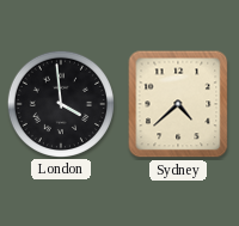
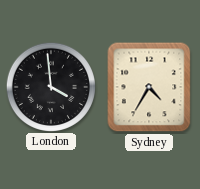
Sydney: 4:38 -> 4:35 (149, 87)
